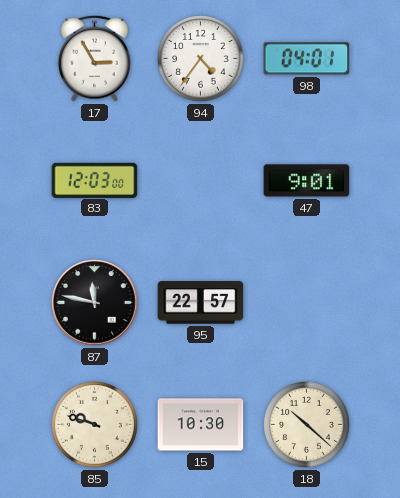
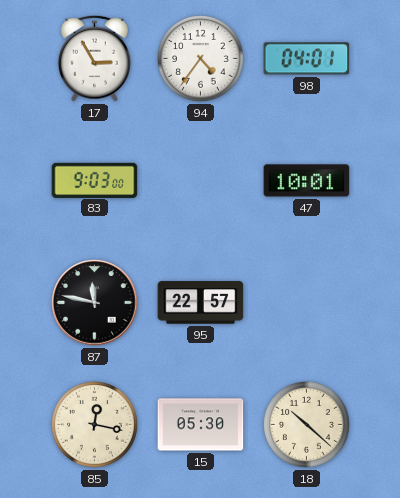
83: 12:03 -> 9:03 (95, 180)
47: 9:01 -> 10:01 (307, 181)
85: 9:48 -> 12:17 (95, 425)
15: 10:30 -> 05:30 (201, 425)
